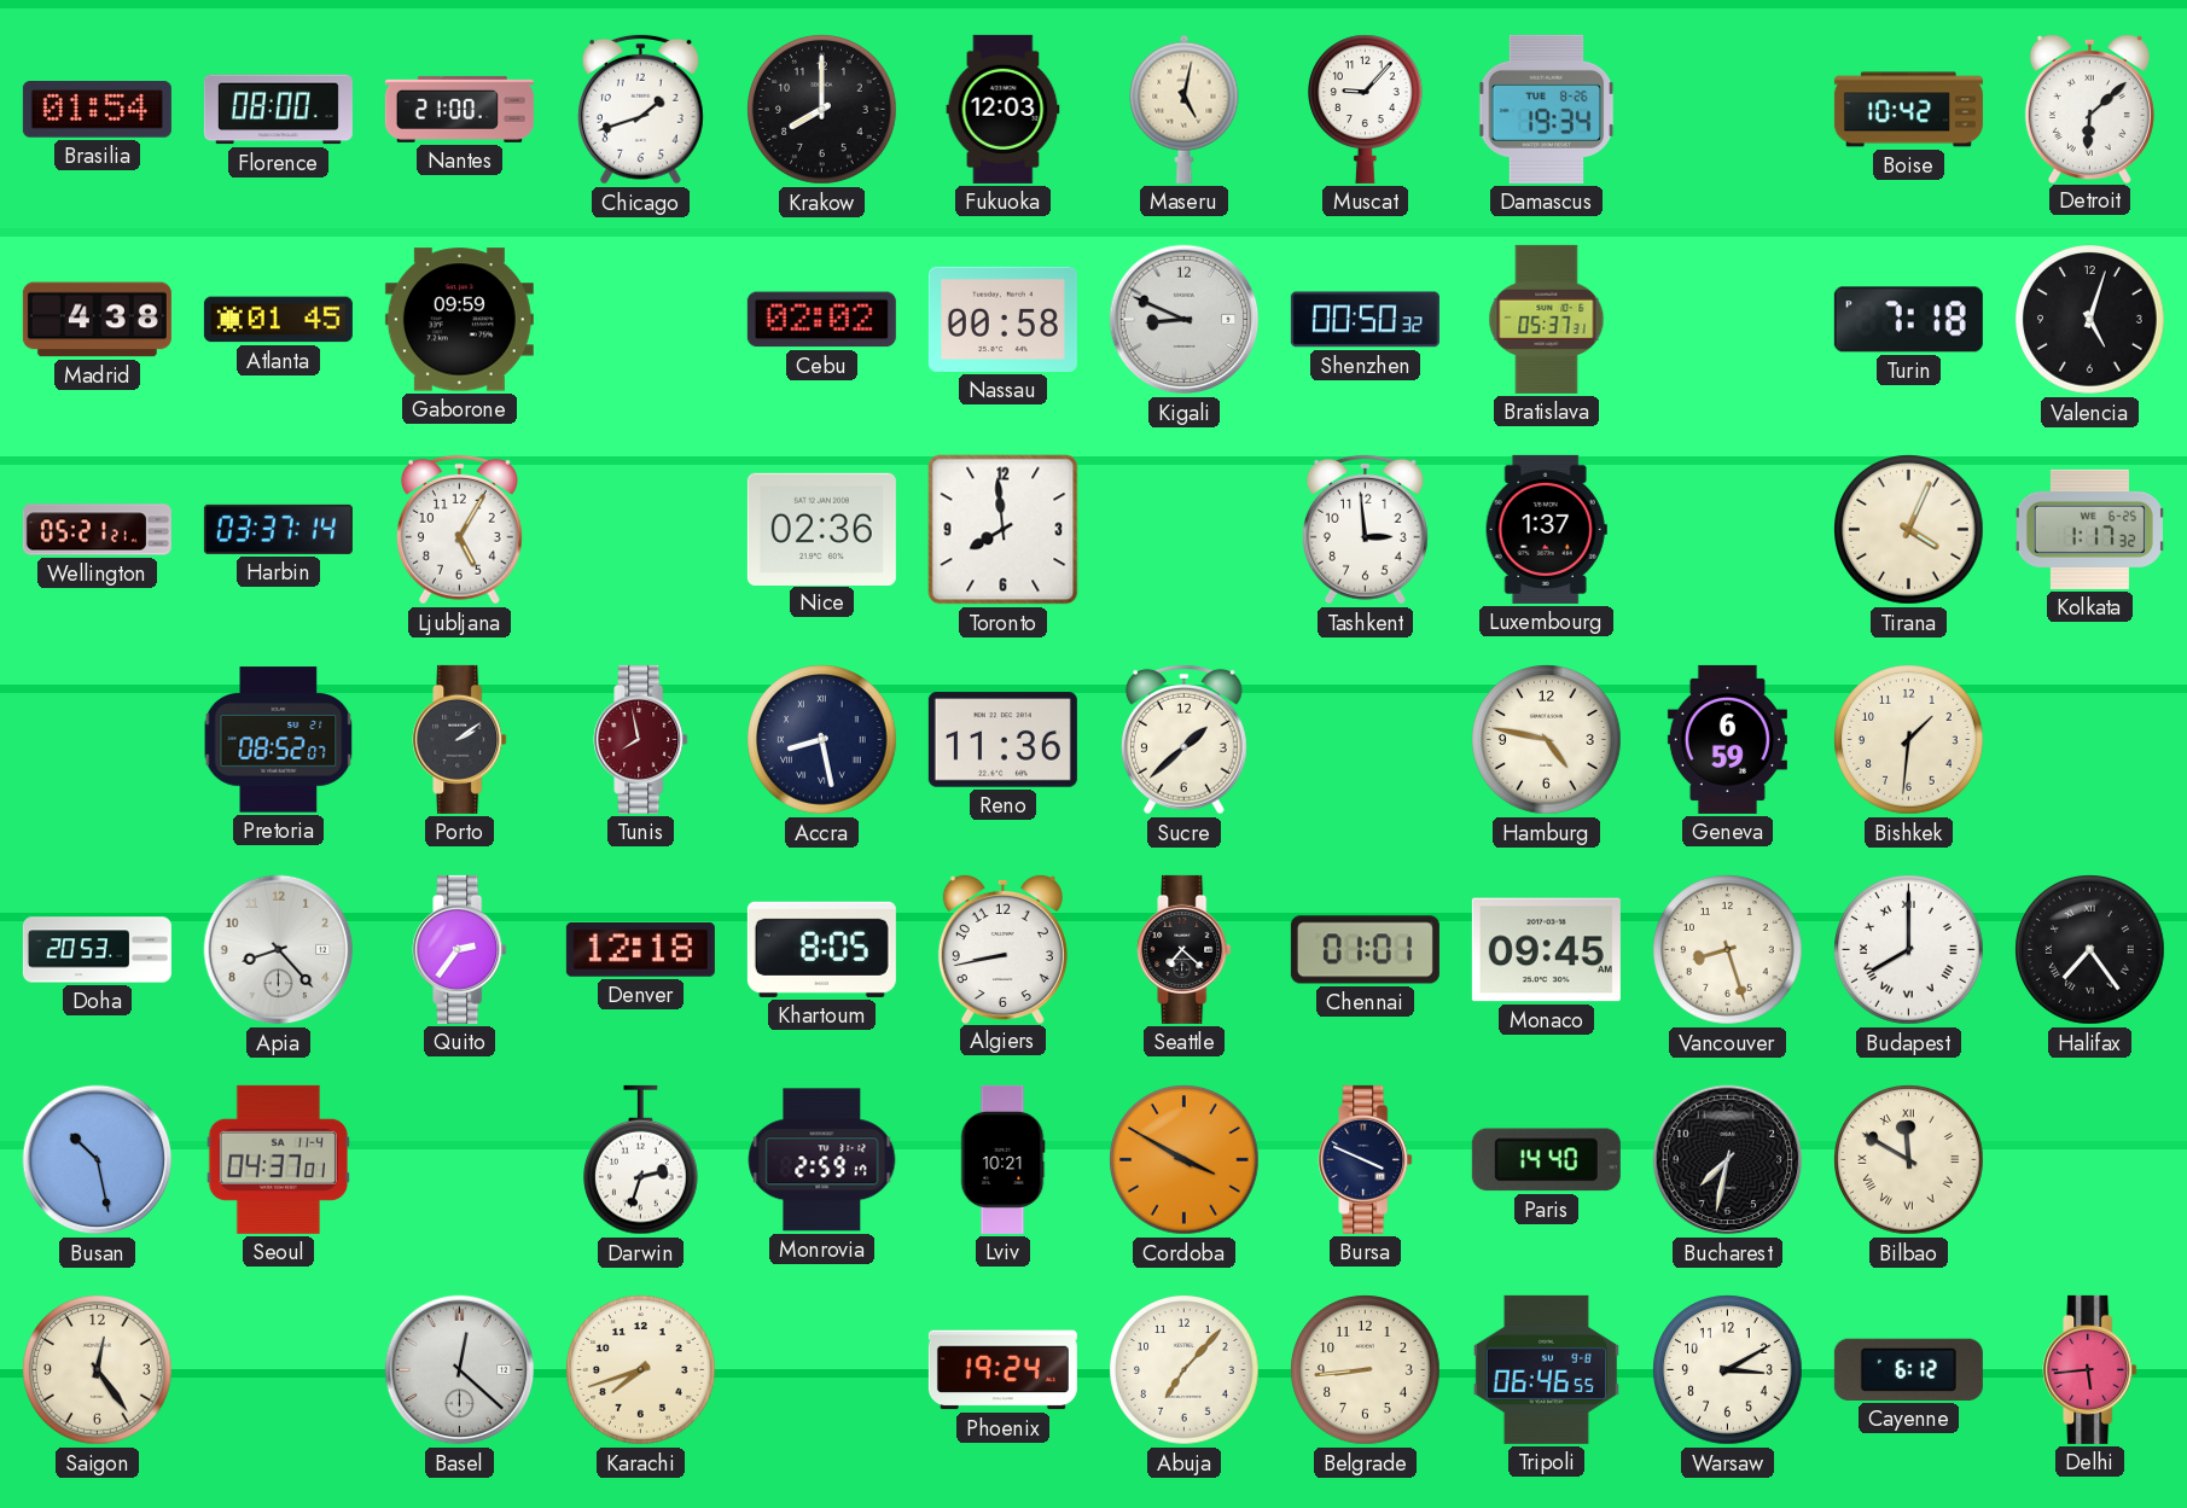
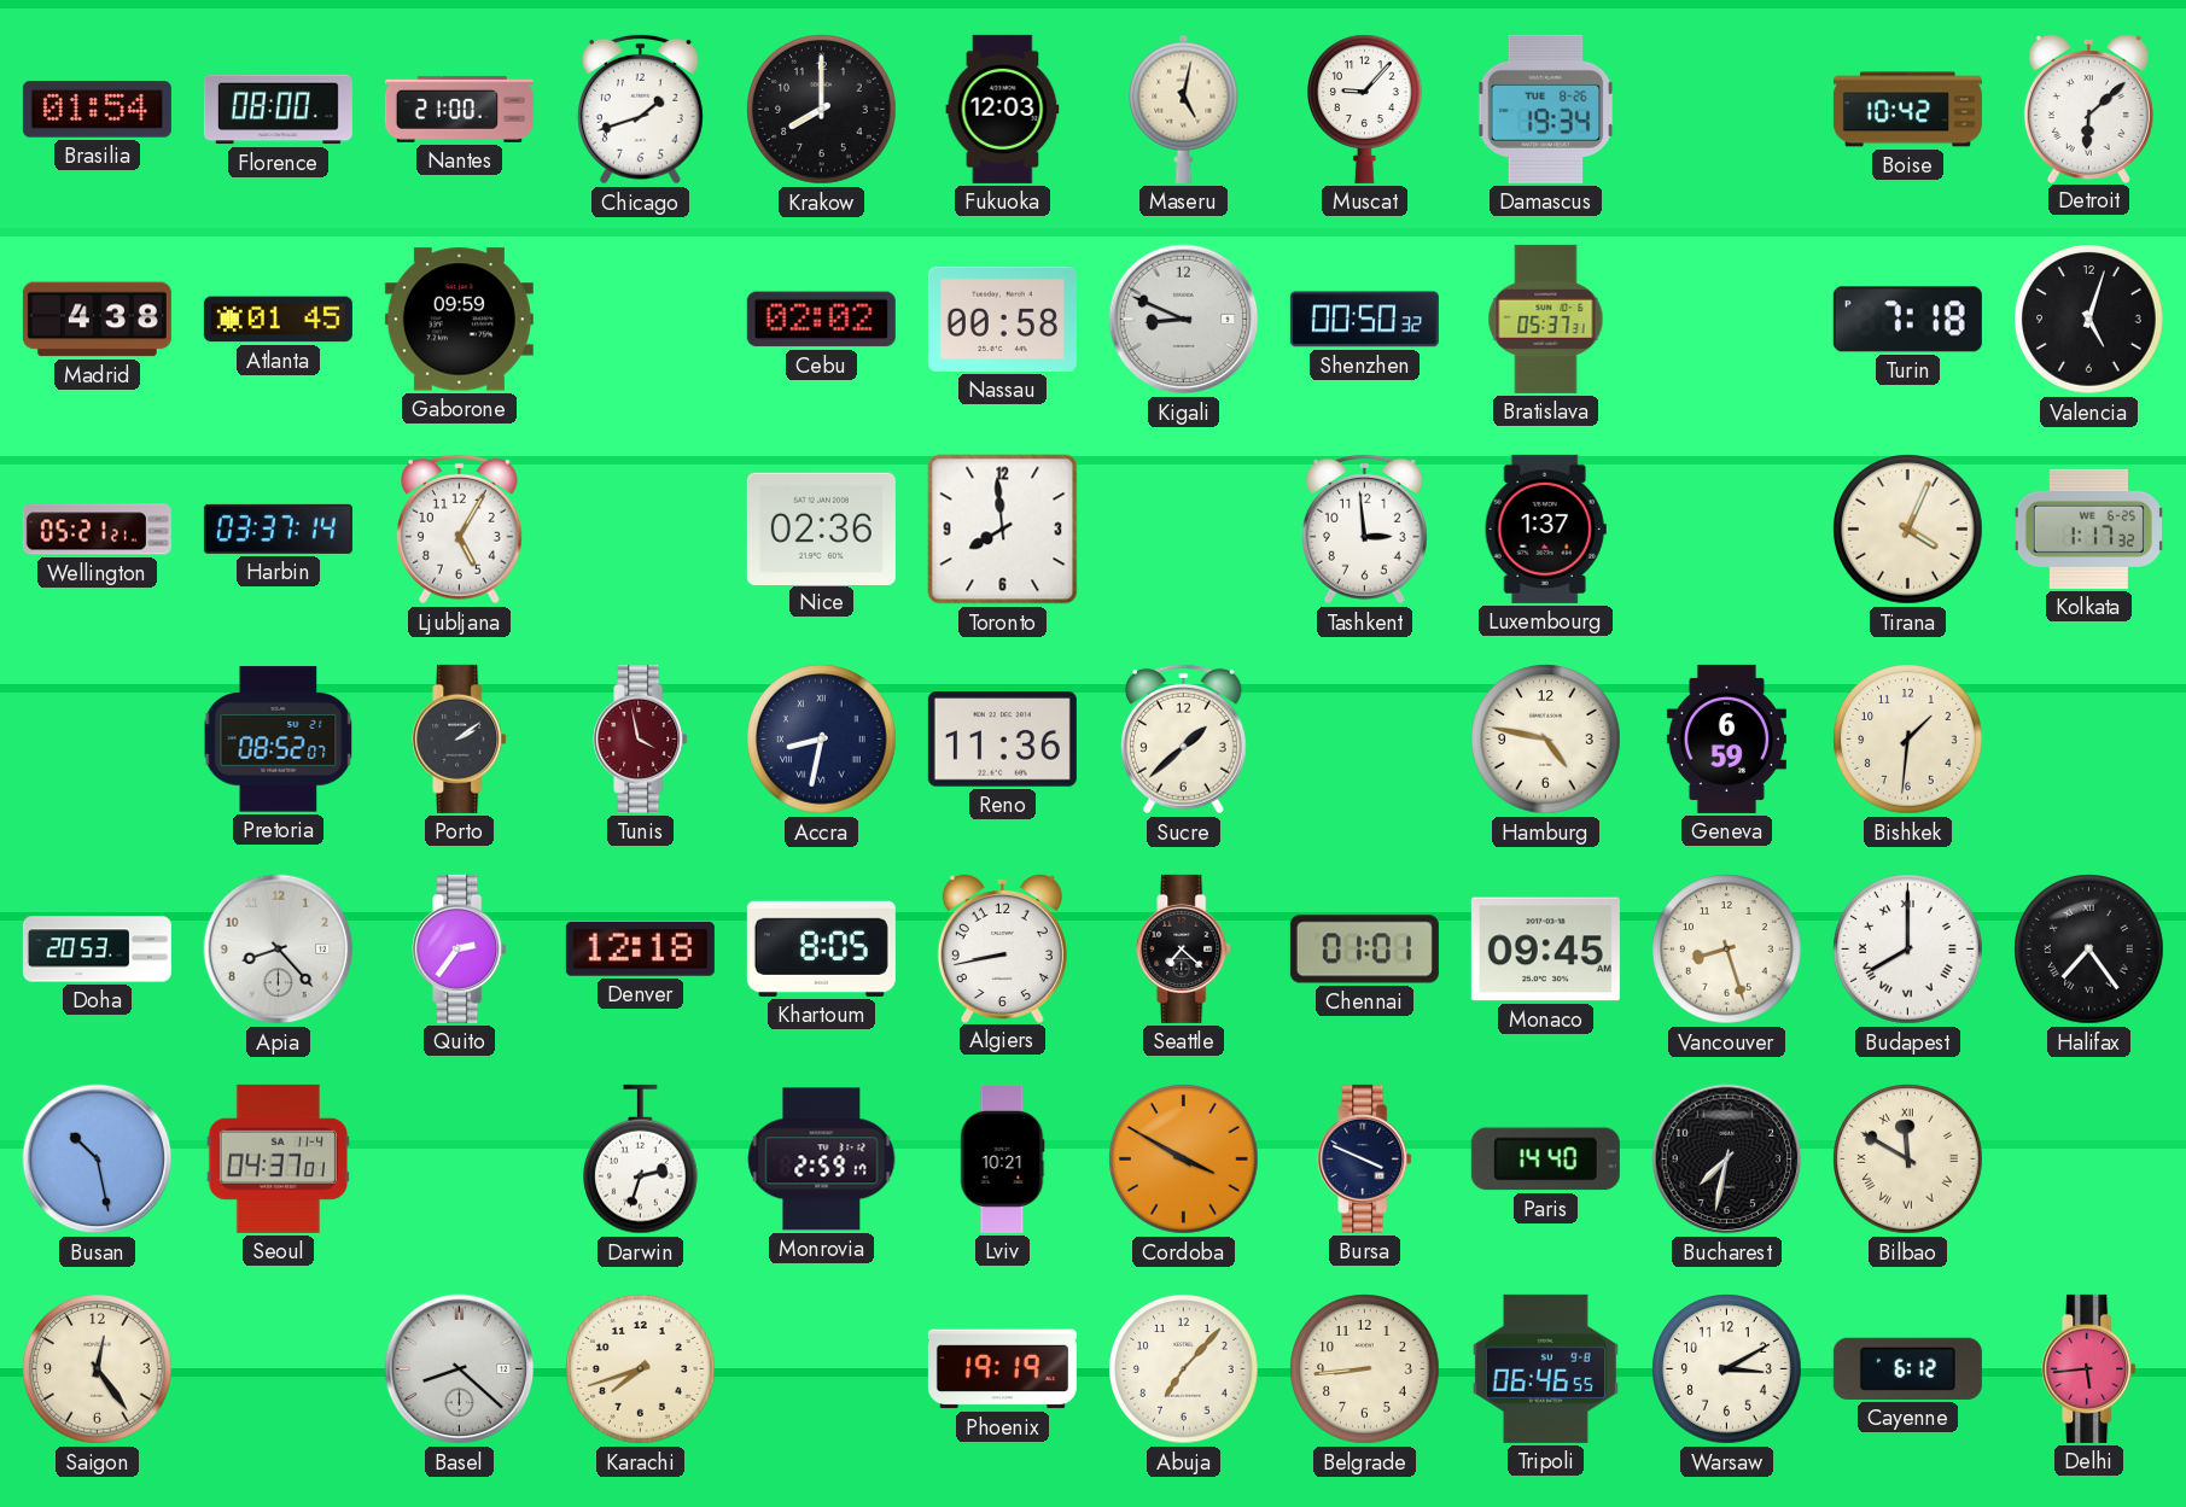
Tunis: 7:58 -> 3:58 (641, 738)
Accra: 8:28 -> 8:32 (822, 740)
Basel: 12:22 -> 8:22 (460, 1369)
Phoenix: 19:24 -> 19:19 (1002, 1369)
